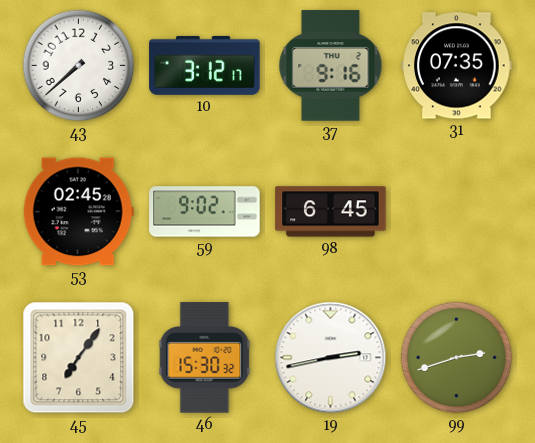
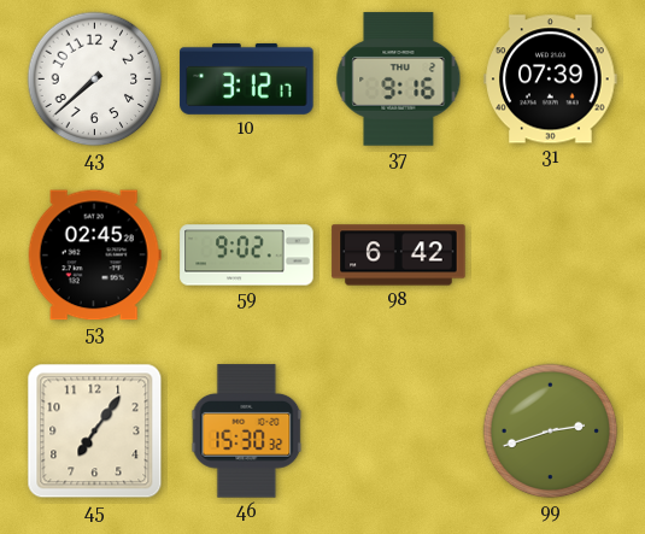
31: 07:35 -> 07:39 (551, 80)
98: 6:45 -> 6:42 (399, 256)
19: 2:43 -> none (331, 358)
